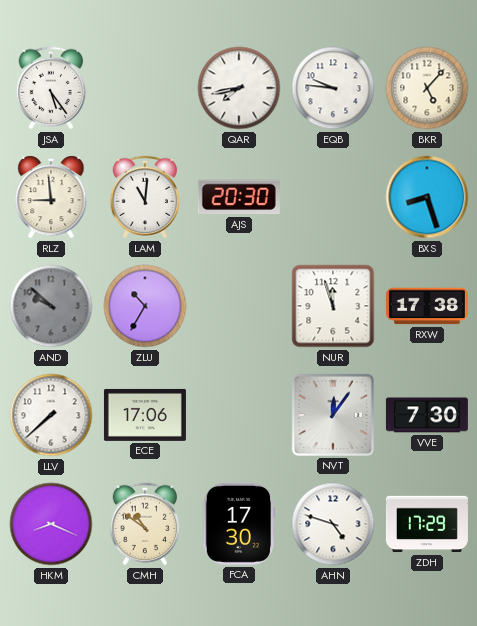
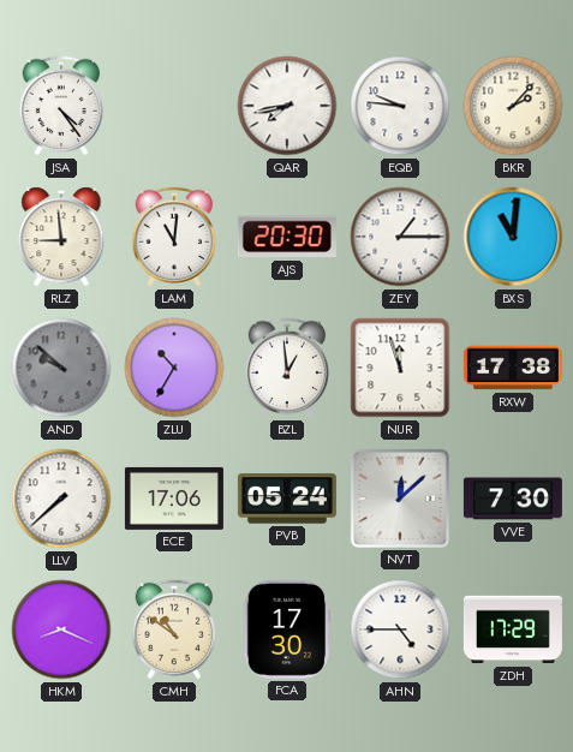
JSA: 5:24 -> 4:24 (61, 106)
BKR: 5:07 -> 2:07 (513, 106)
ZEY: none -> 1:15 (400, 237)
BXS: 8:27 -> 11:01 (513, 237)
BZL: none -> 12:59 (287, 368)
PVB: none -> 05:24 (287, 499)
NVT: 12:06 -> 12:08 (400, 499)
AHN: 4:48 -> 4:45 (400, 629)
